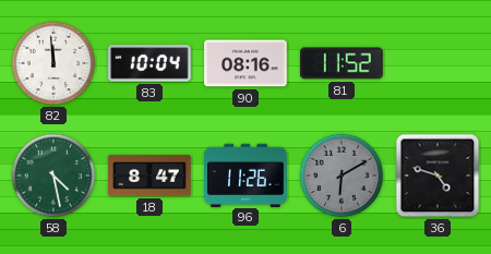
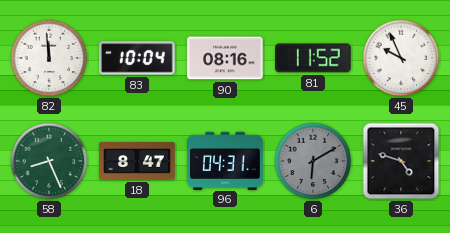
45: none -> 9:56 (401, 58)
58: 4:28 -> 8:26 (49, 161)
96: 11:26 -> 04:31 (225, 160)
